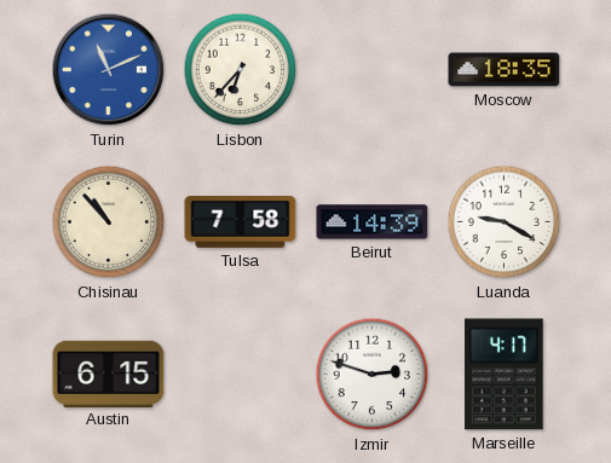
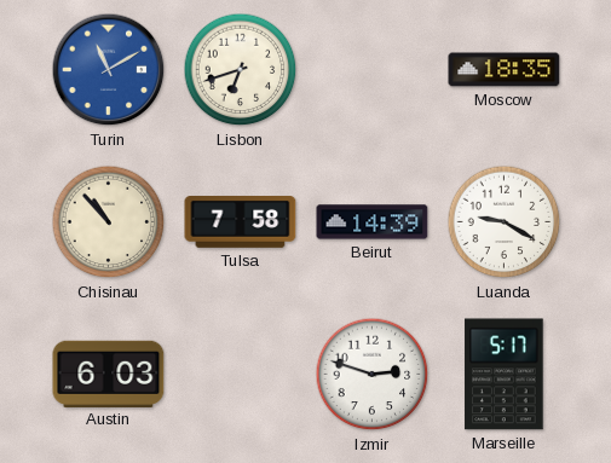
Turin: 11:11 -> 11:10 (109, 70)
Lisbon: 6:37 -> 6:42 (241, 70)
Austin: 6:15 -> 6:03 (109, 374)
Marseille: 4:17 -> 5:17 (505, 375)
